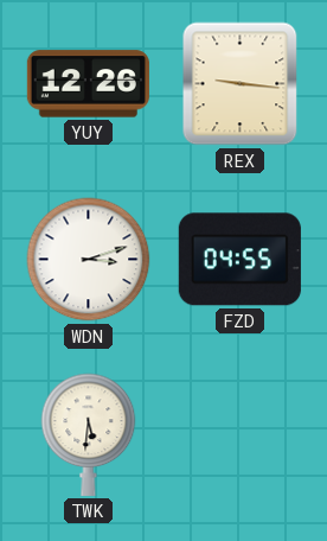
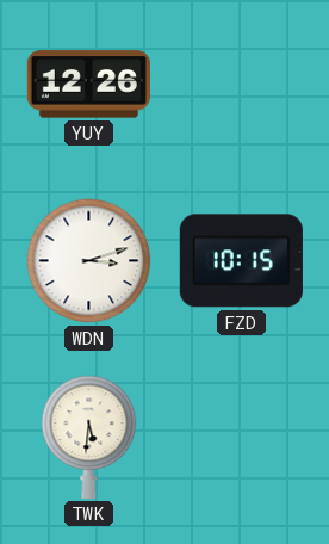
REX: 9:16 -> none (241, 84)
FZD: 04:55 -> 10:15 (241, 261)
